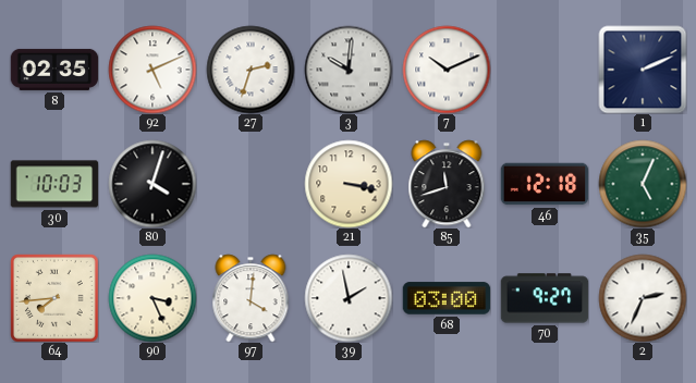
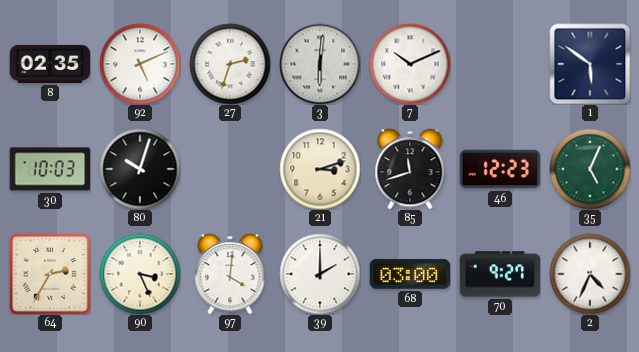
3: 10:01 -> 6:01 (320, 64)
1: 2:11 -> 5:51 (590, 64)
80: 4:03 -> 10:03 (140, 169)
21: 3:17 -> 3:12 (320, 169)
46: 12:18 -> 12:23 (500, 169)
64: 7:44 -> 2:35 (50, 274)
39: 1:58 -> 2:00 (320, 274)
2: 2:34 -> 4:34 (590, 274)
